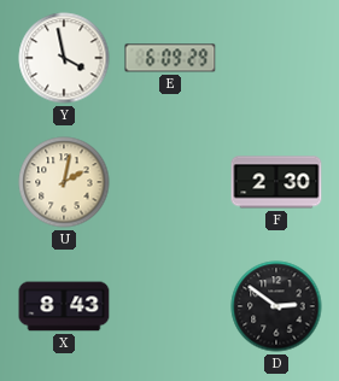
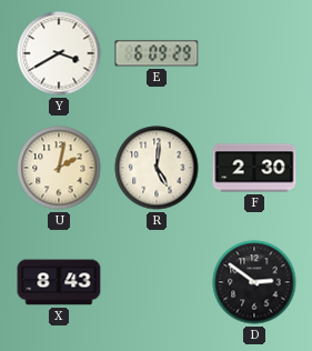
Y: 3:58 -> 3:40 (59, 53)
R: none -> 5:01 (157, 168)
